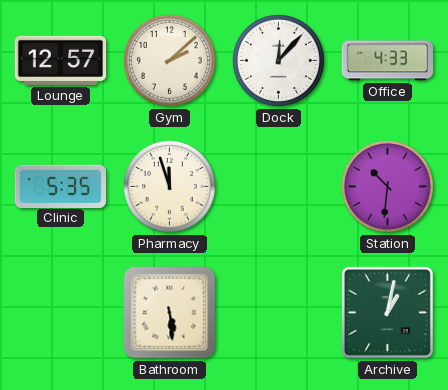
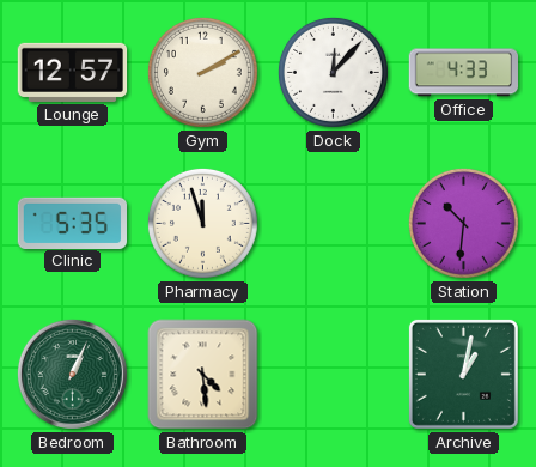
Gym: 2:08 -> 2:10 (202, 72)
Bedroom: none -> 1:04 (72, 374)
Bathroom: 5:29 -> 4:29 (203, 375)
